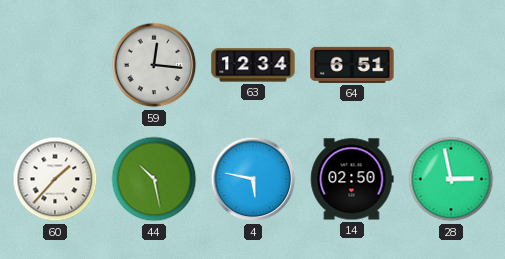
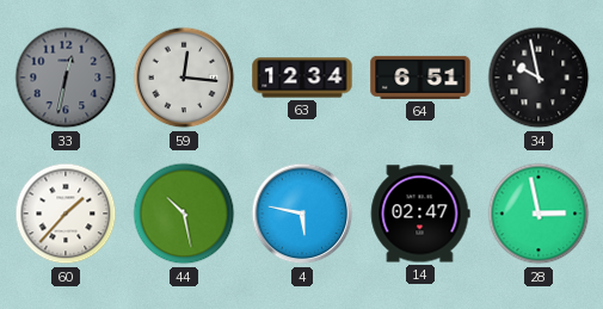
33: none -> 12:32 (66, 78)
34: none -> 9:58 (539, 78)
14: 02:50 -> 02:47 (420, 214)
